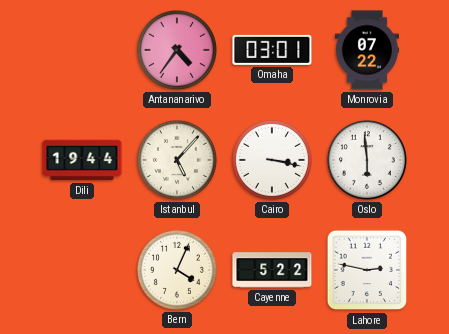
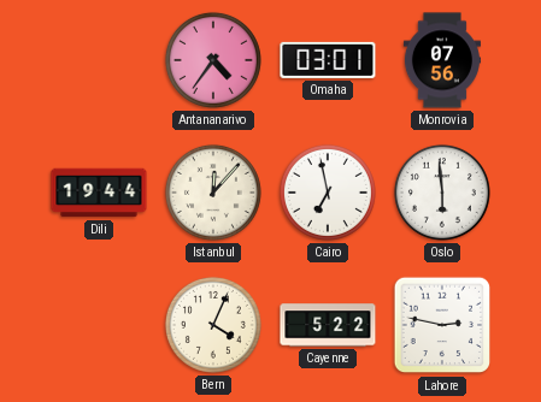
Monrovia: 07:22 -> 07:56 (442, 60)
Istanbul: 5:07 -> 12:07 (213, 193)
Cairo: 3:17 -> 6:58 (328, 193)
